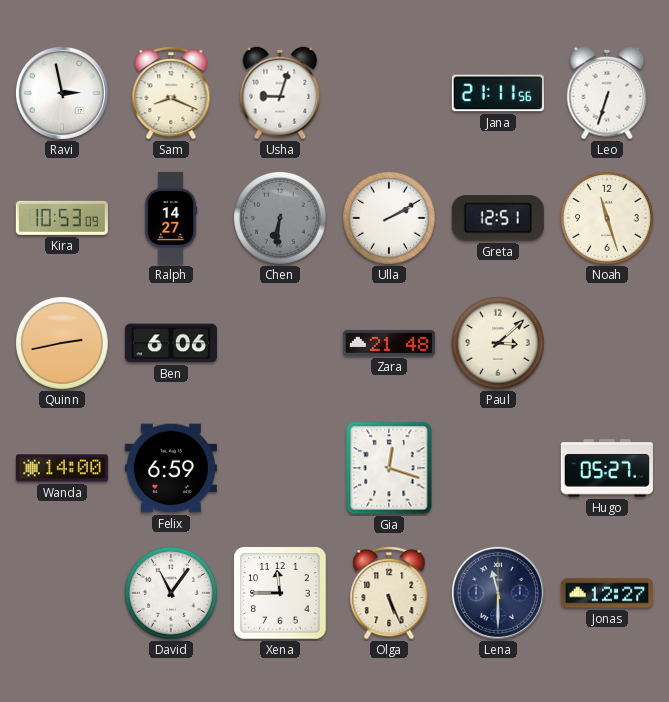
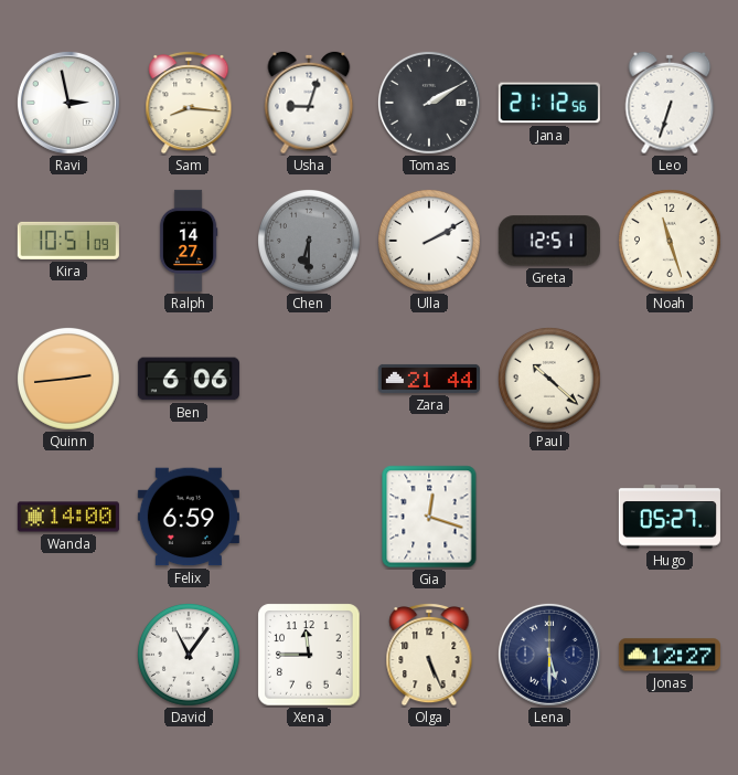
Sam: 8:19 -> 8:16 (189, 103)
Tomas: none -> 2:10 (429, 103)
Jana: 21:11 -> 21:12 (549, 103)
Kira: 10:53 -> 10:51 (68, 241)
Chen: 6:31 -> 6:30 (310, 242)
Quinn: 2:43 -> 2:44 (69, 380)
Zara: 21:48 -> 21:44 (429, 379)
Paul: 3:08 -> 10:22 (550, 380)
Lena: 11:30 -> 5:30 (549, 655)
